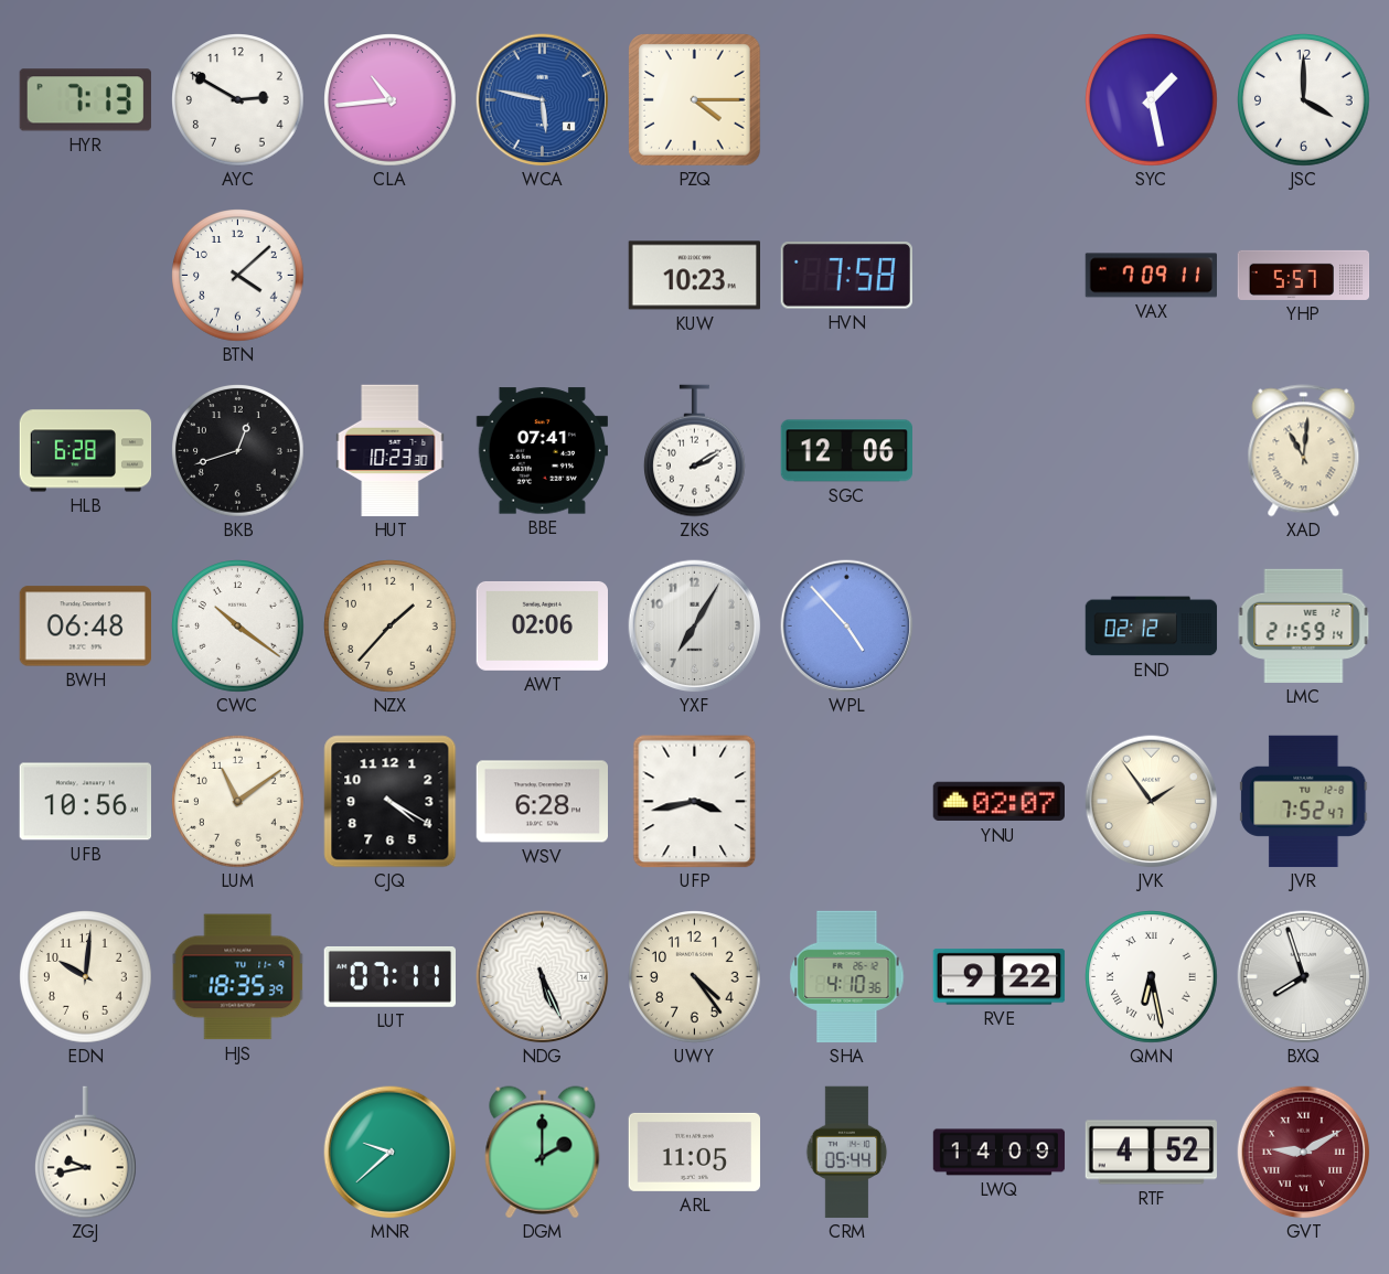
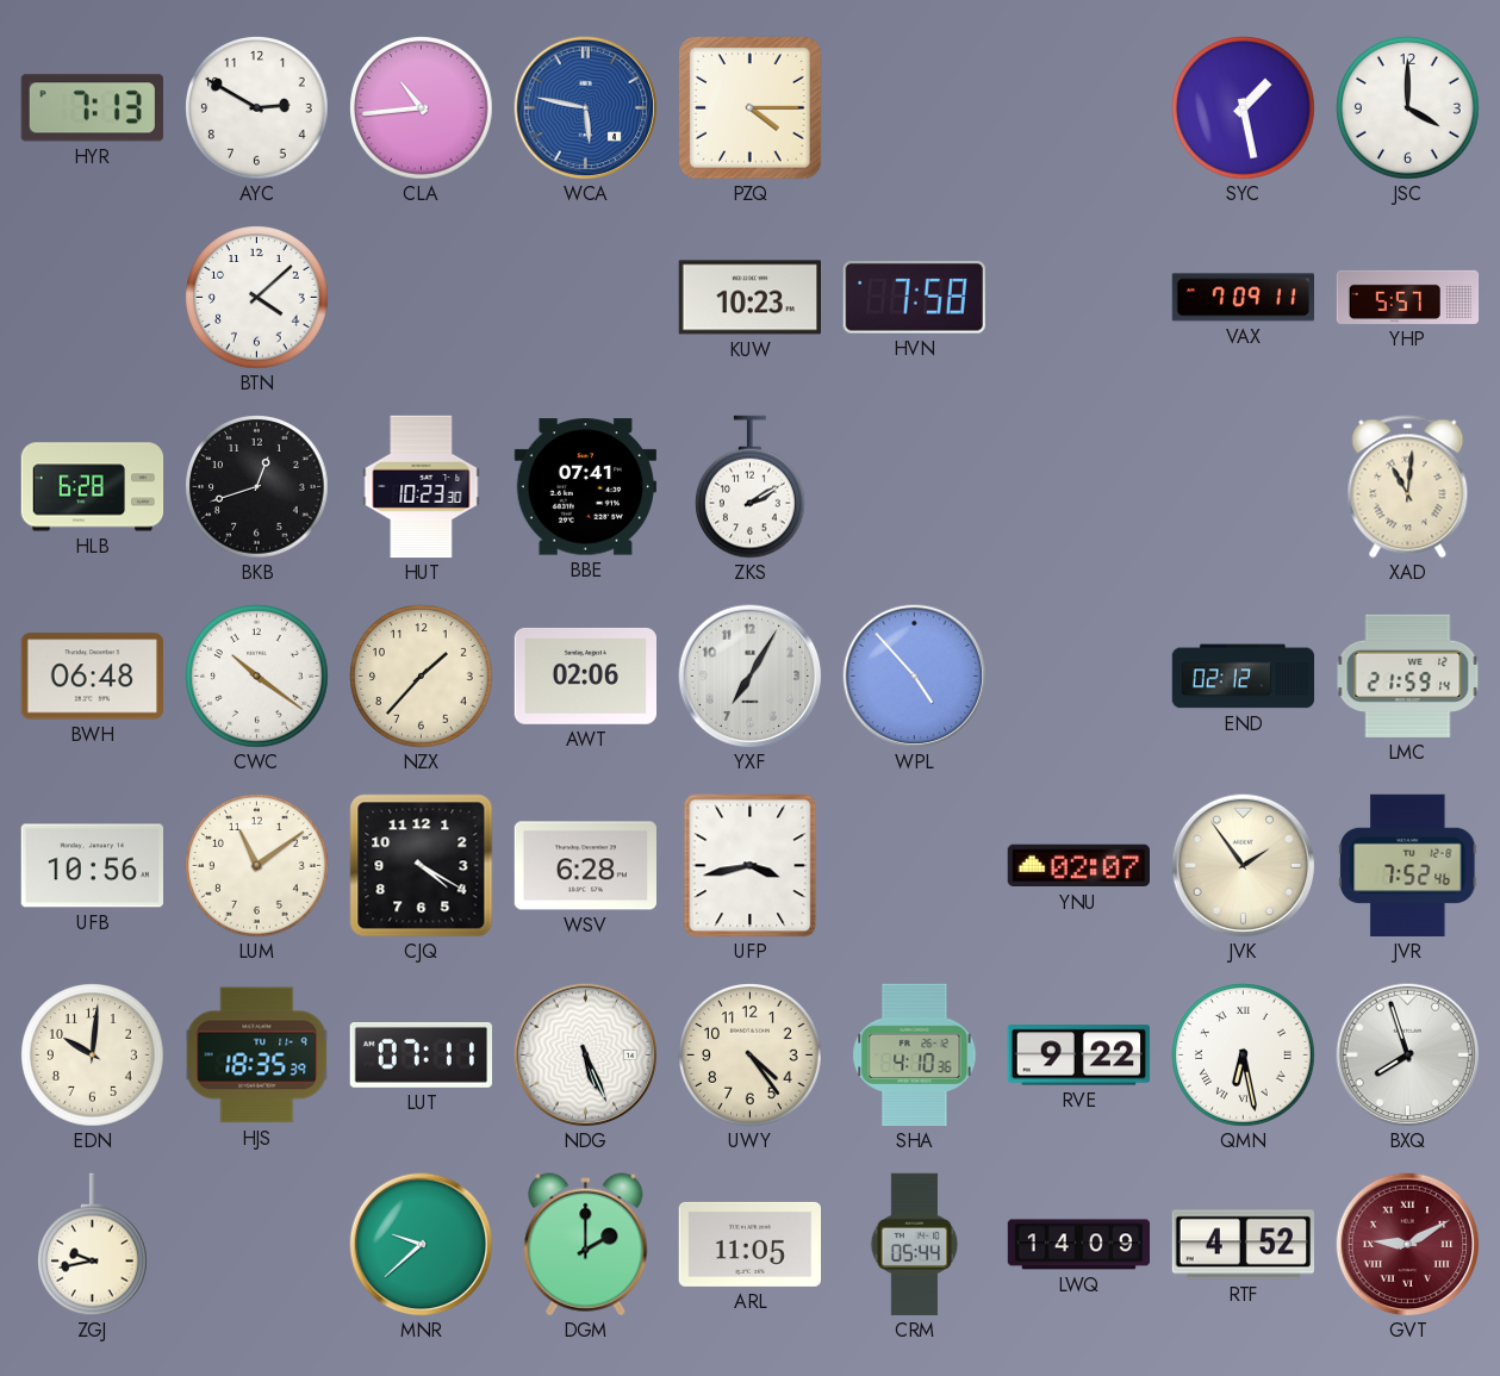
SGC: 12:06 -> none (846, 451)
JVR: 7:52:47 -> 7:52:46 (1408, 866)
